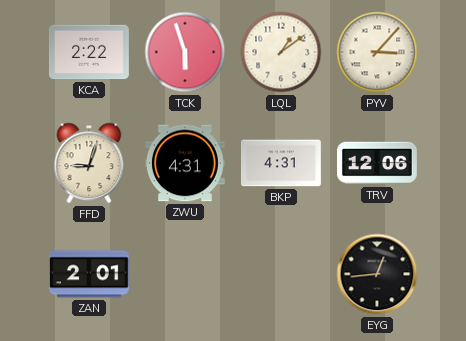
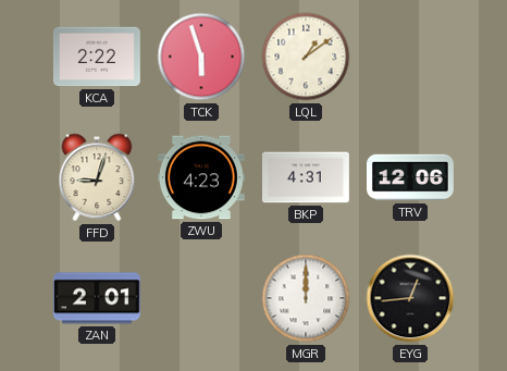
PYV: 3:07 -> none (377, 52)
ZWU: 4:31 -> 4:23 (201, 177)
MGR: none -> 12:00 (306, 298)
